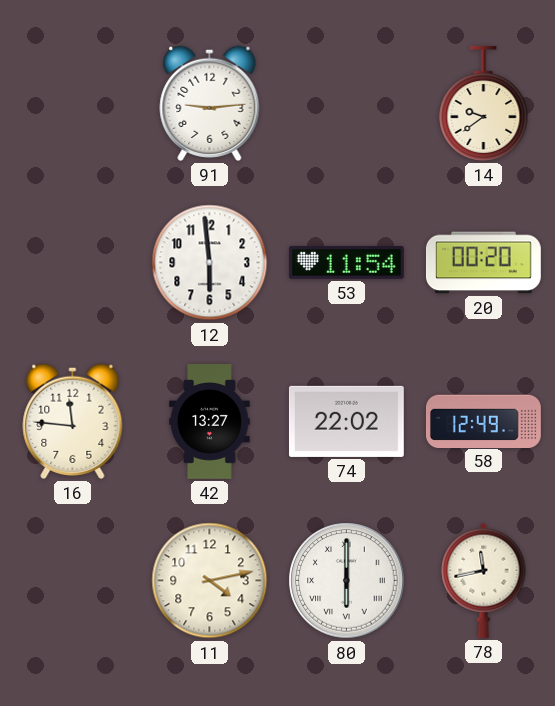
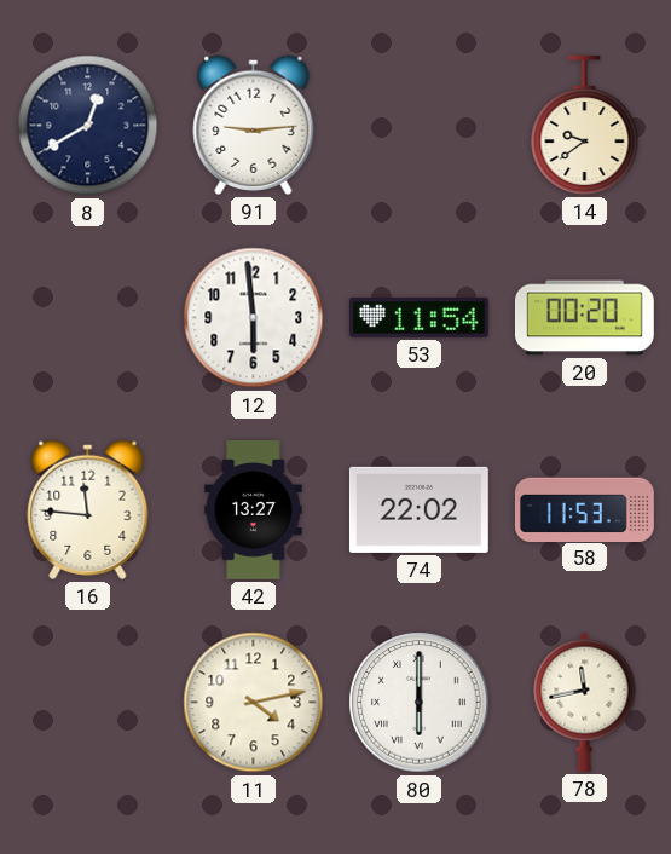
8: none -> 12:40 (88, 126)
58: 12:49 -> 11:53 (584, 509)
